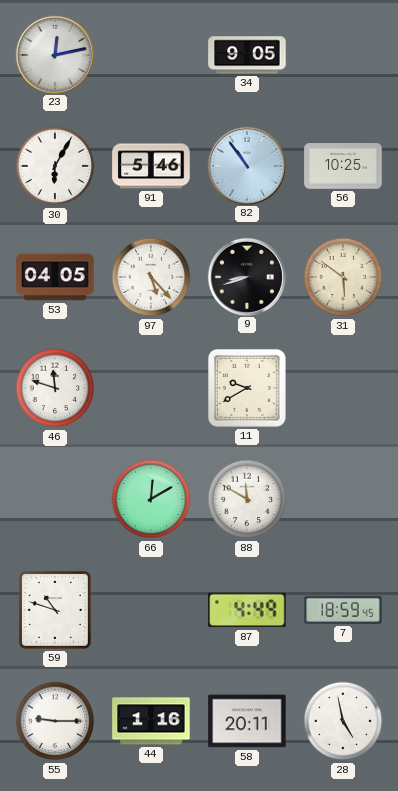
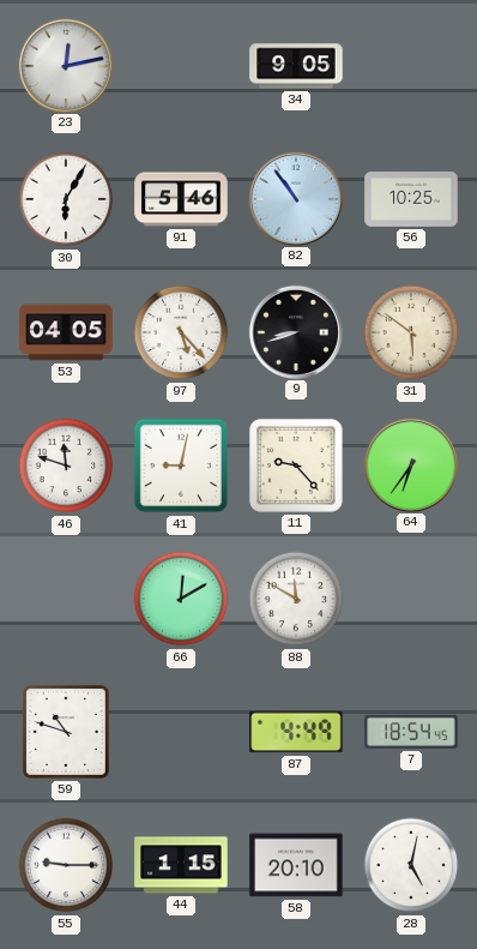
41: none -> 9:02 (181, 466)
11: 9:40 -> 9:23 (296, 466)
64: none -> 6:36 (410, 464)
7: 18:59 -> 18:54 (411, 732)
44: 1:16 -> 1:15 (181, 865)
58: 20:11 -> 20:10 (296, 865)
28: 4:58 -> 5:02 (411, 865)
